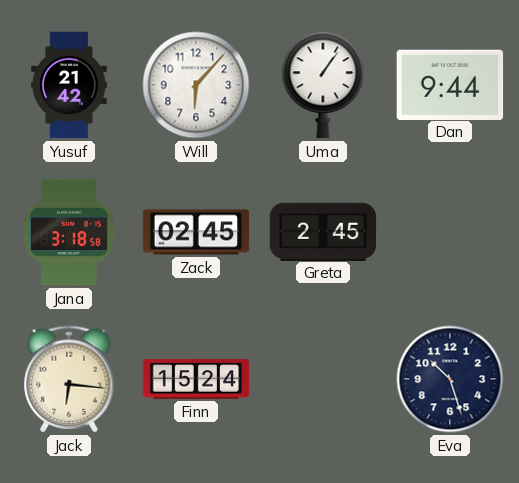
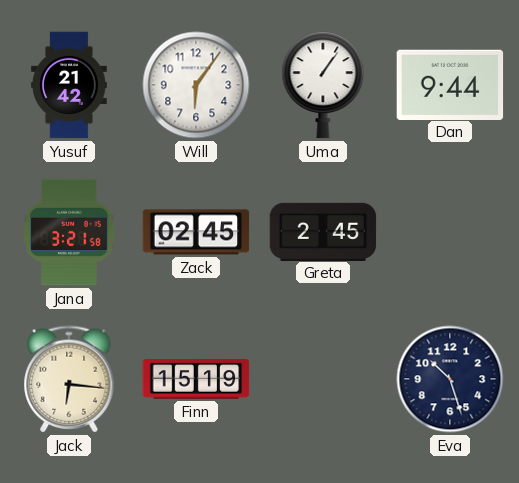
Will: 6:07 -> 6:06 (196, 85)
Jana: 3:18 -> 3:21 (69, 232)
Finn: 15:24 -> 15:19 (196, 379)
